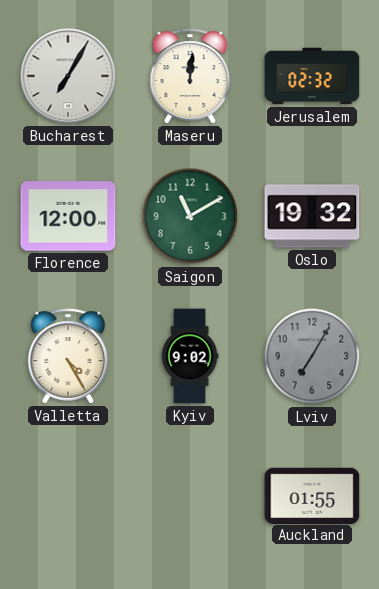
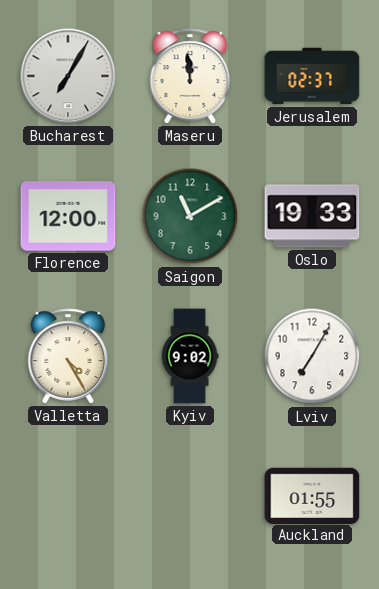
Maseru: 12:01 -> 11:59 (190, 76)
Jerusalem: 02:32 -> 02:37 (312, 76)
Oslo: 19:32 -> 19:33 (312, 216)
Lviv dial: grey -> white (312, 356)
